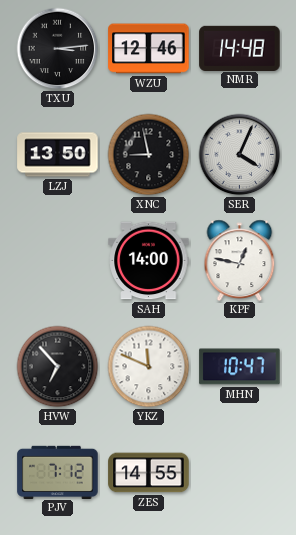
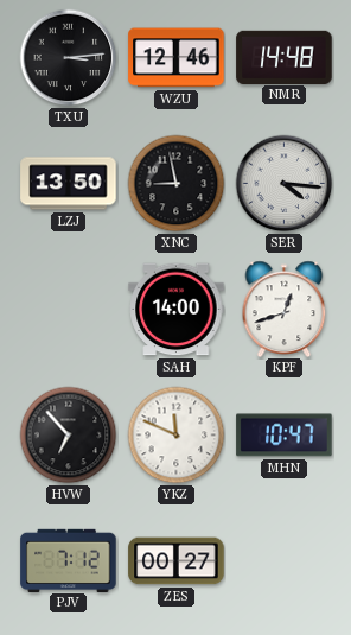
SER: 4:04 -> 4:16 (285, 184)
KPF: 12:47 -> 12:42 (285, 309)
ZES: 14:55 -> 00:27 (177, 561)
